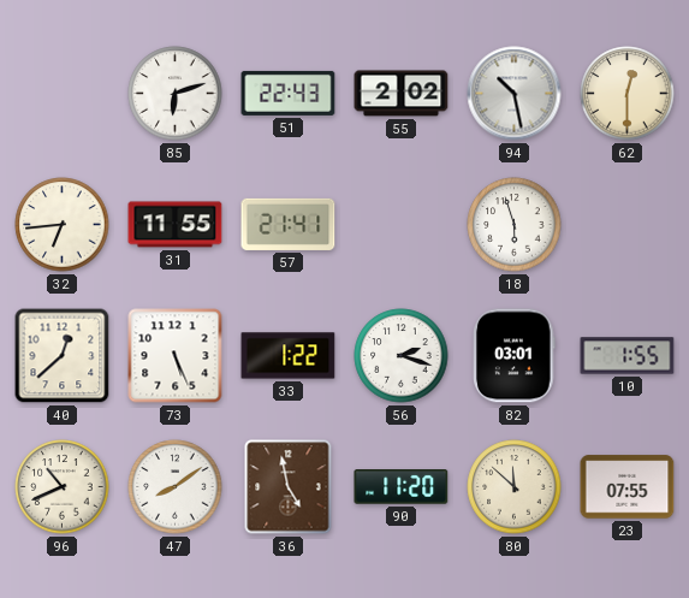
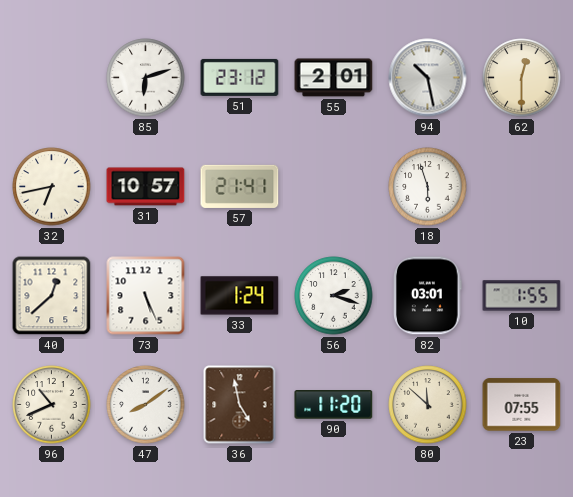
51: 22:43 -> 23:12 (240, 77)
55: 2:02 -> 2:01 (334, 78)
32: 6:44 -> 6:43 (52, 187)
31: 11:55 -> 10:57 (146, 187)
33: 1:22 -> 1:24 (240, 296)
